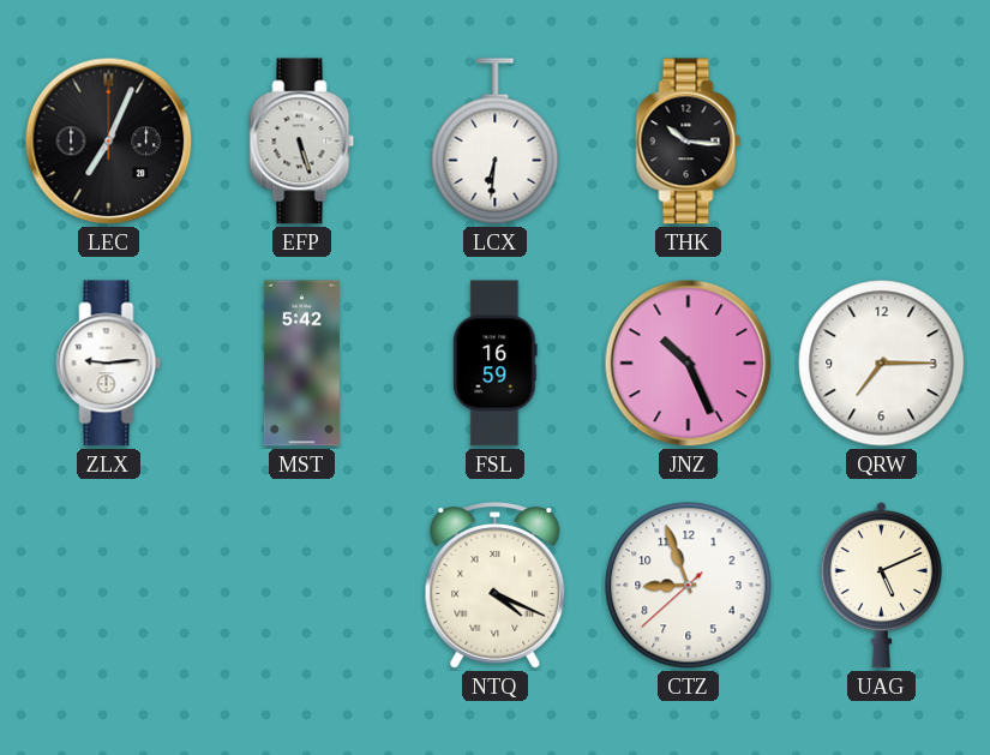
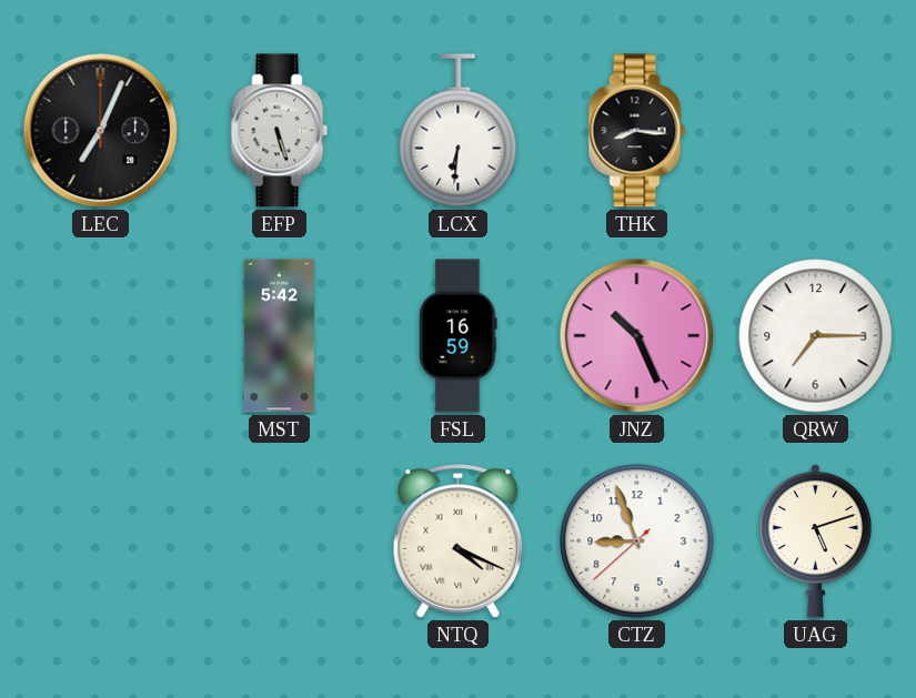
THK: 10:16 -> 8:16 (637, 131)
ZLX: 9:14 -> none (109, 364)
UAG: 5:11 -> 5:12 (816, 540)
